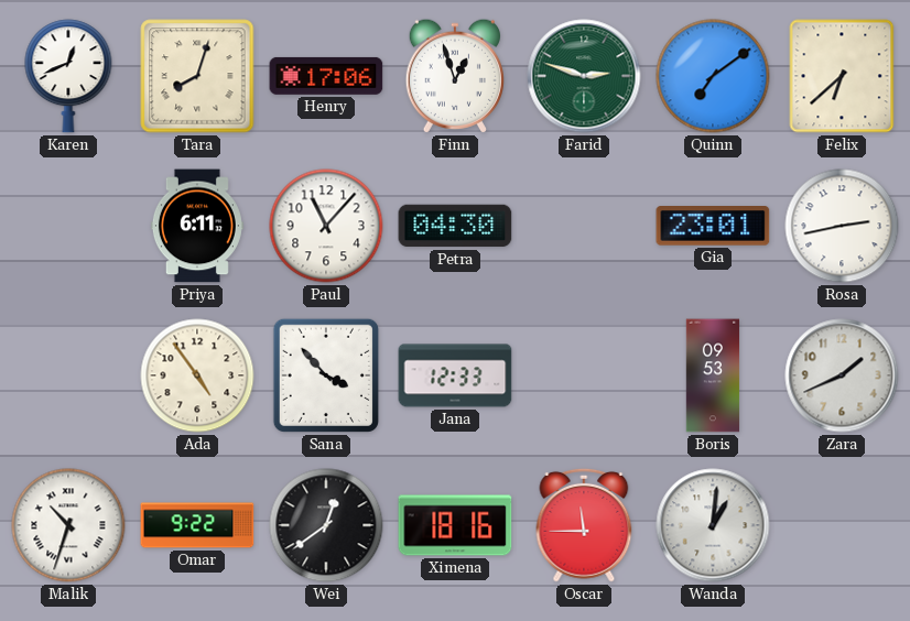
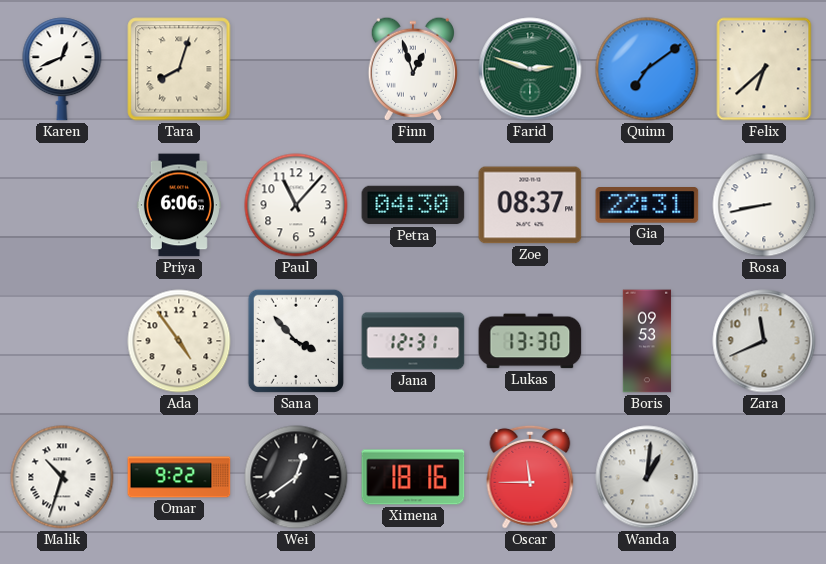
Henry: 17:06 -> none (326, 76)
Priya: 6:11 -> 6:06 (179, 205)
Zoe: none -> 08:37 (530, 205)
Gia: 23:01 -> 22:31 (647, 205)
Rosa: 2:43 -> 8:43 (764, 205)
Jana: 12:33 -> 12:31 (413, 341)
Lukas: none -> 13:30 (530, 341)
Zara: 1:41 -> 11:41 (764, 341)
